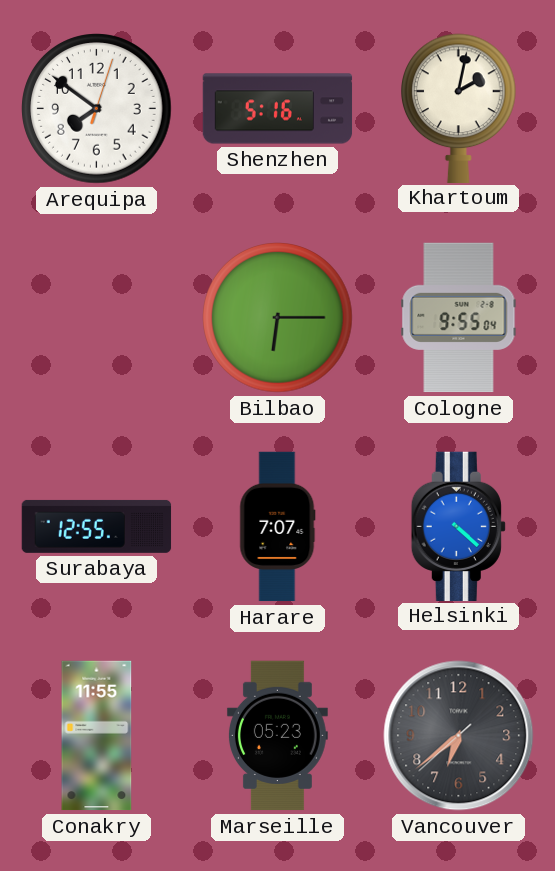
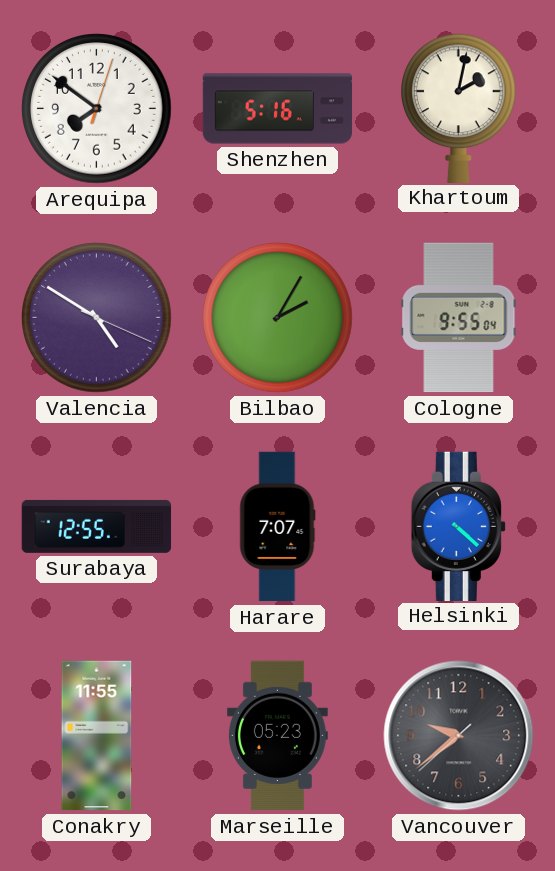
Valencia: none -> 4:50 (97, 318)
Bilbao: 6:15 -> 2:05 (278, 318)
Vancouver: 6:38 -> 9:38 (459, 736)
